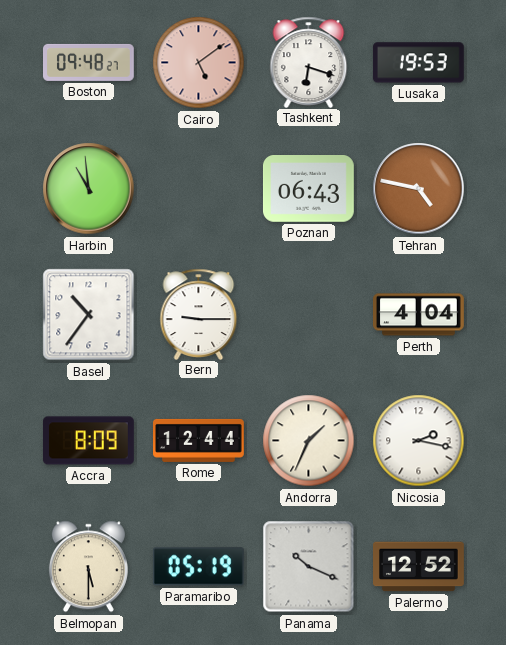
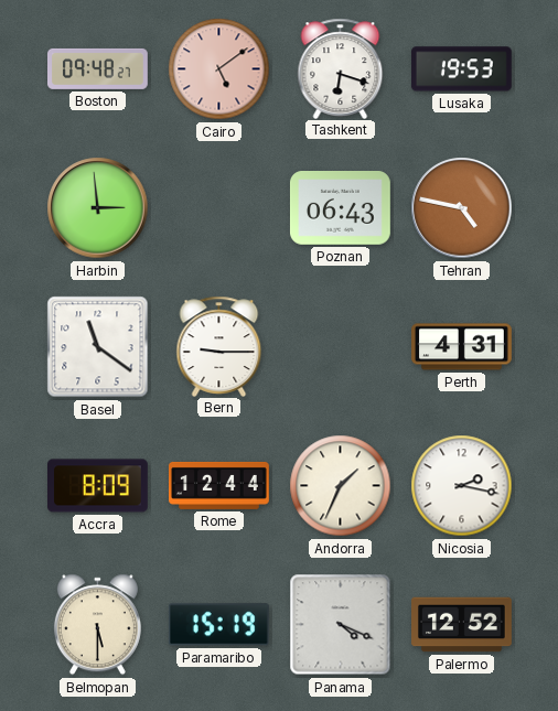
Harbin: 10:59 -> 2:59 (98, 208)
Basel: 10:36 -> 11:21 (98, 347)
Perth: 4:04 -> 4:31 (462, 347)
Paramaribo: 05:19 -> 15:19 (218, 625)
Panama: 10:19 -> 4:19 (341, 625)
